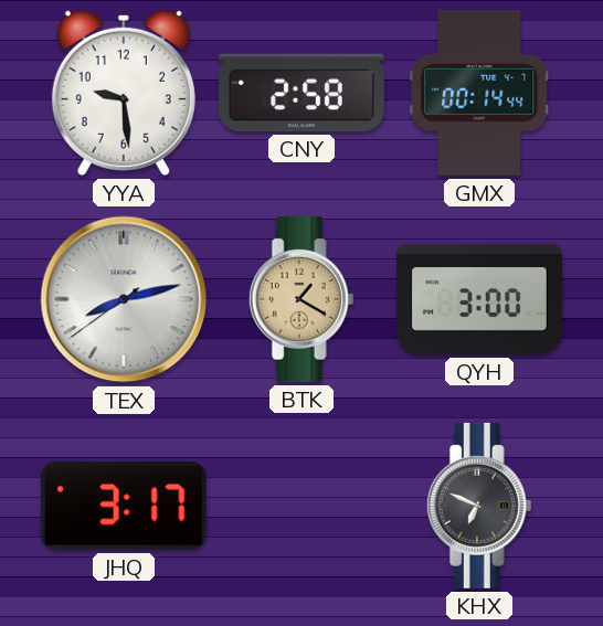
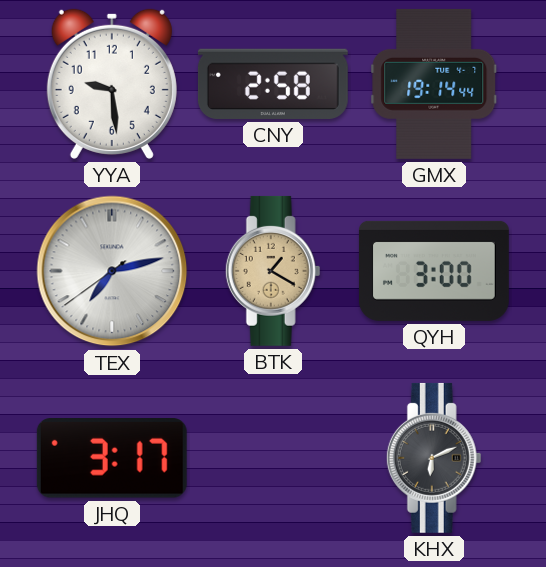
GMX: 00:14 -> 19:14 (434, 84)
TEX: 8:12 -> 7:12 (112, 271)
KHX: 6:49 -> 6:11 (434, 458)
